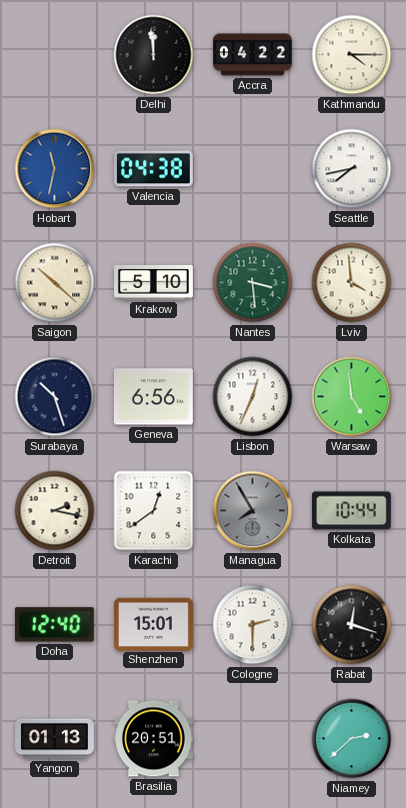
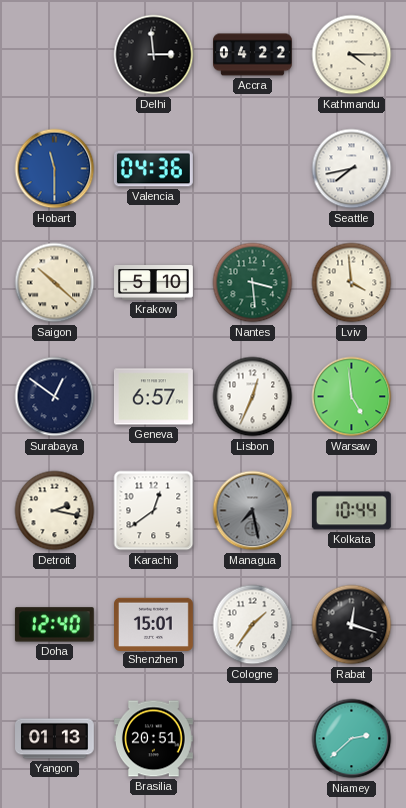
Delhi: 11:59 -> 2:59 (154, 55)
Hobart: 11:32 -> 11:30 (55, 169)
Valencia: 04:38 -> 04:36 (153, 169)
Surabaya: 10:27 -> 12:51 (55, 397)
Geneva: 6:56 -> 6:57 (153, 397)
Managua: 7:55 -> 7:28 (253, 511)
Cologne: 2:30 -> 1:36 (253, 625)
